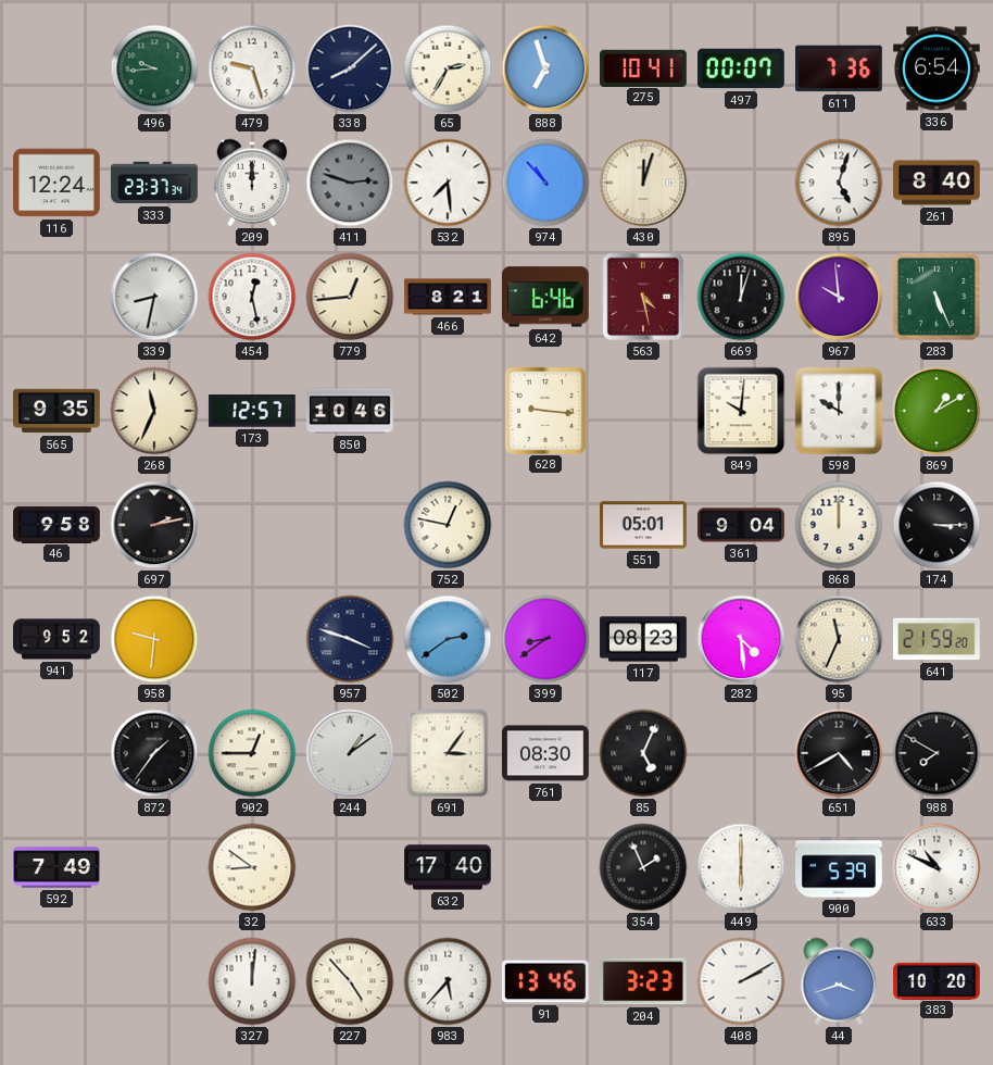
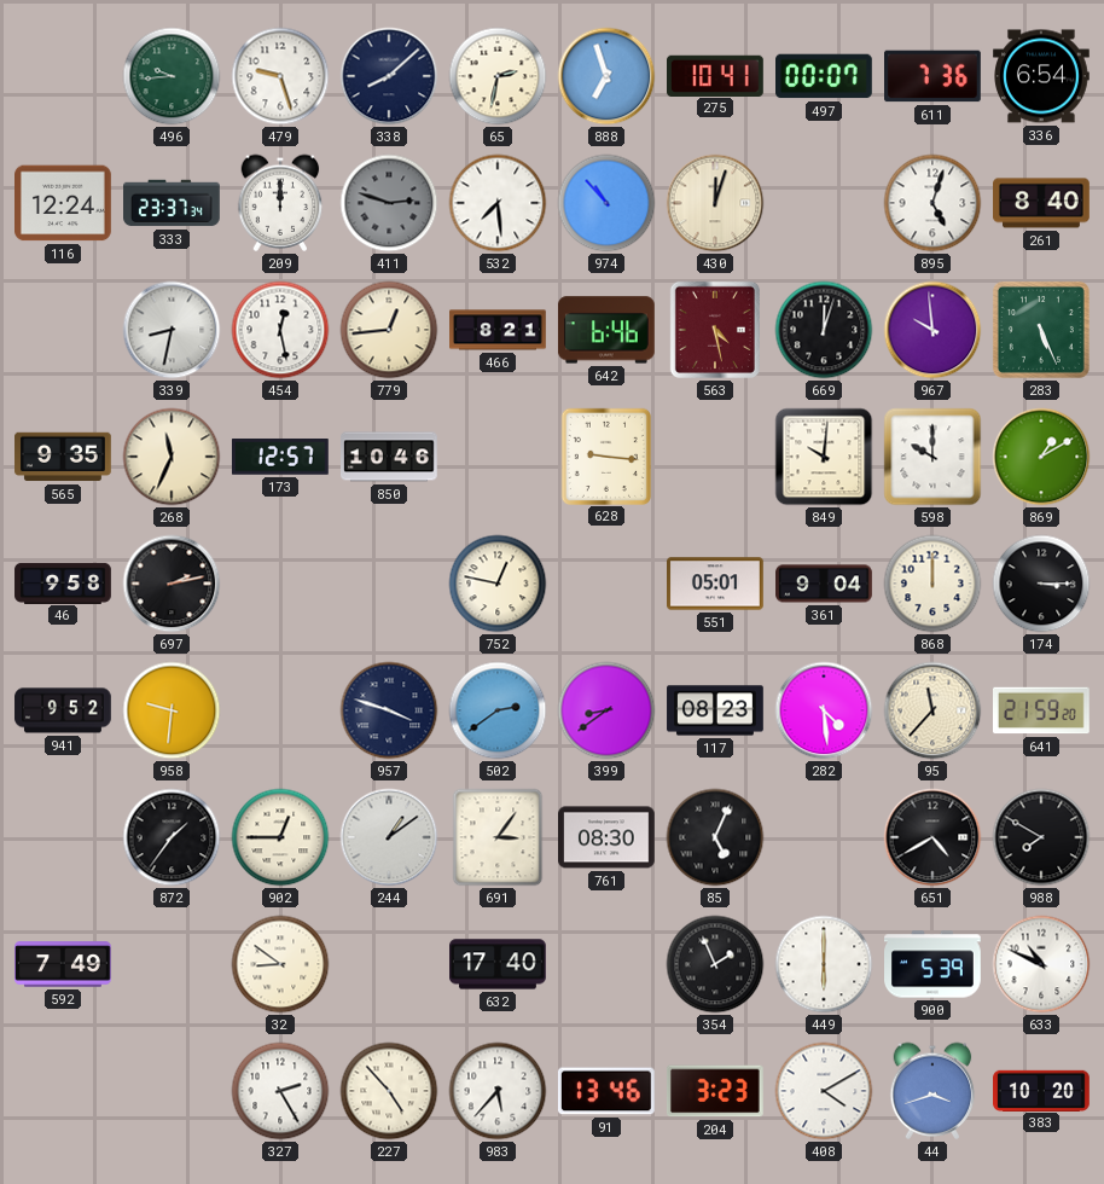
65: 2:35 -> 2:32 (498, 76)
95: 11:34 -> 11:37 (932, 710)
327: 12:01 -> 2:25 (280, 1091)
408: 2:10 -> 4:10 (824, 1091)
